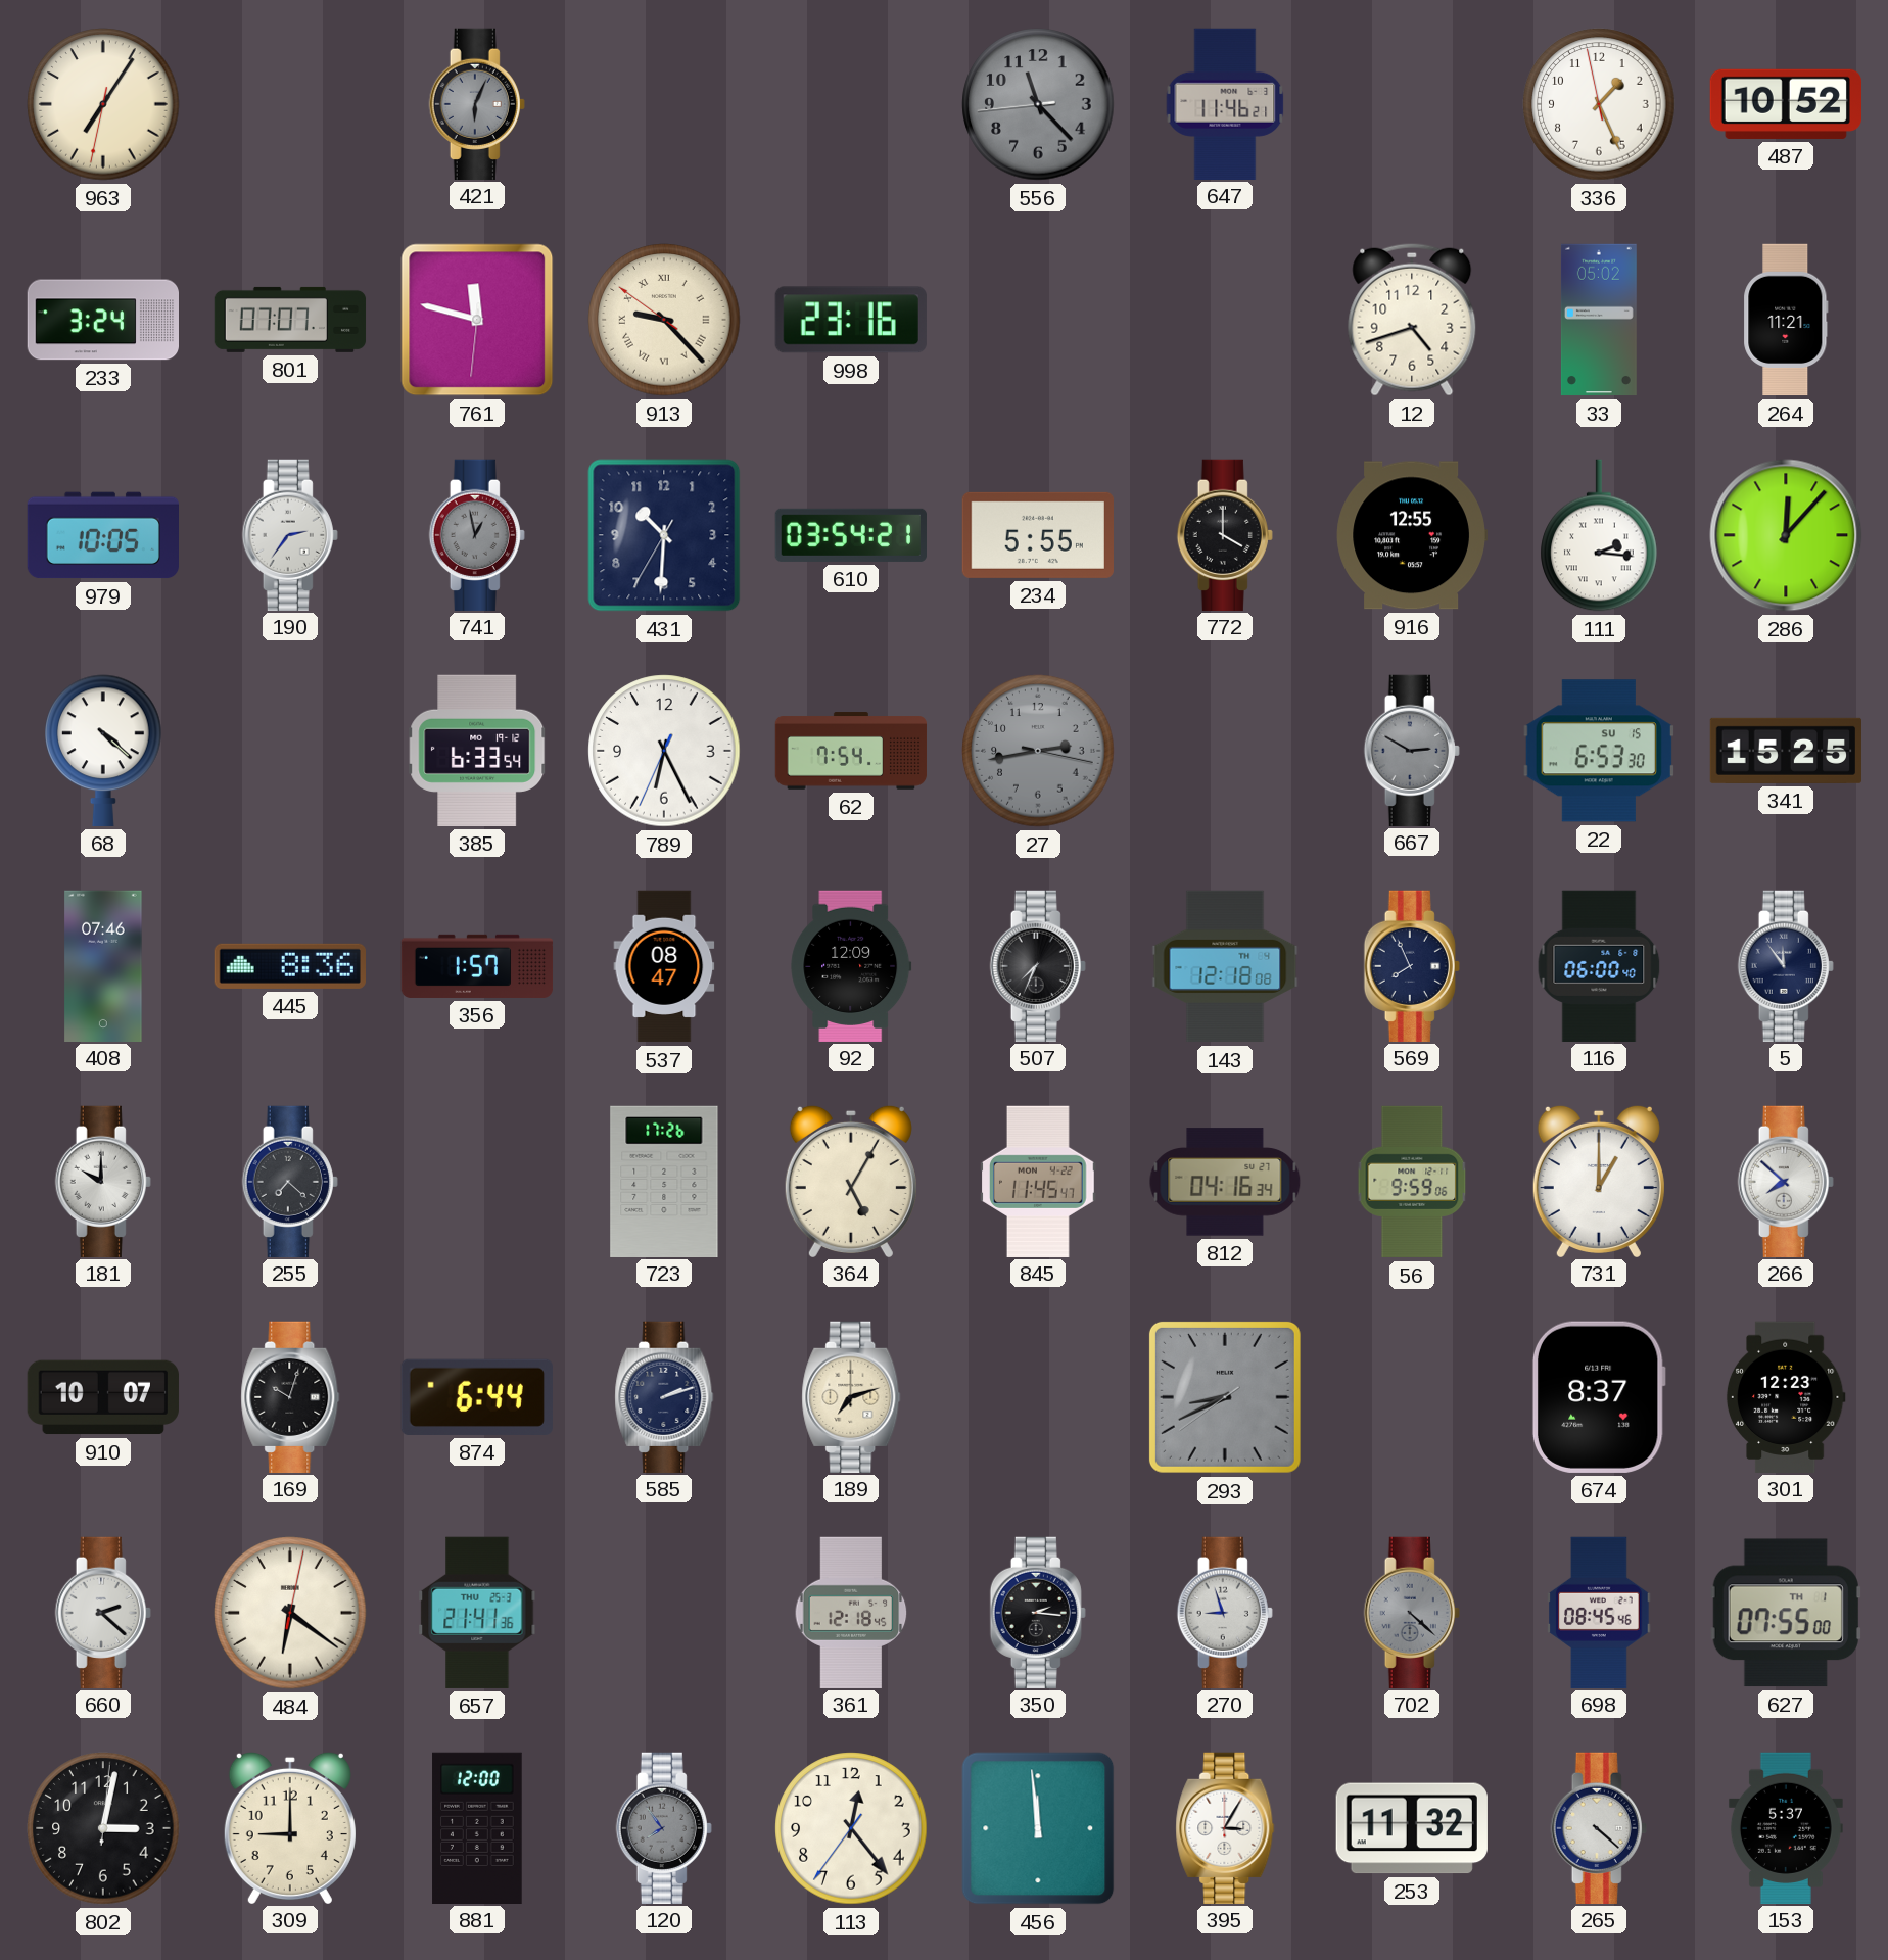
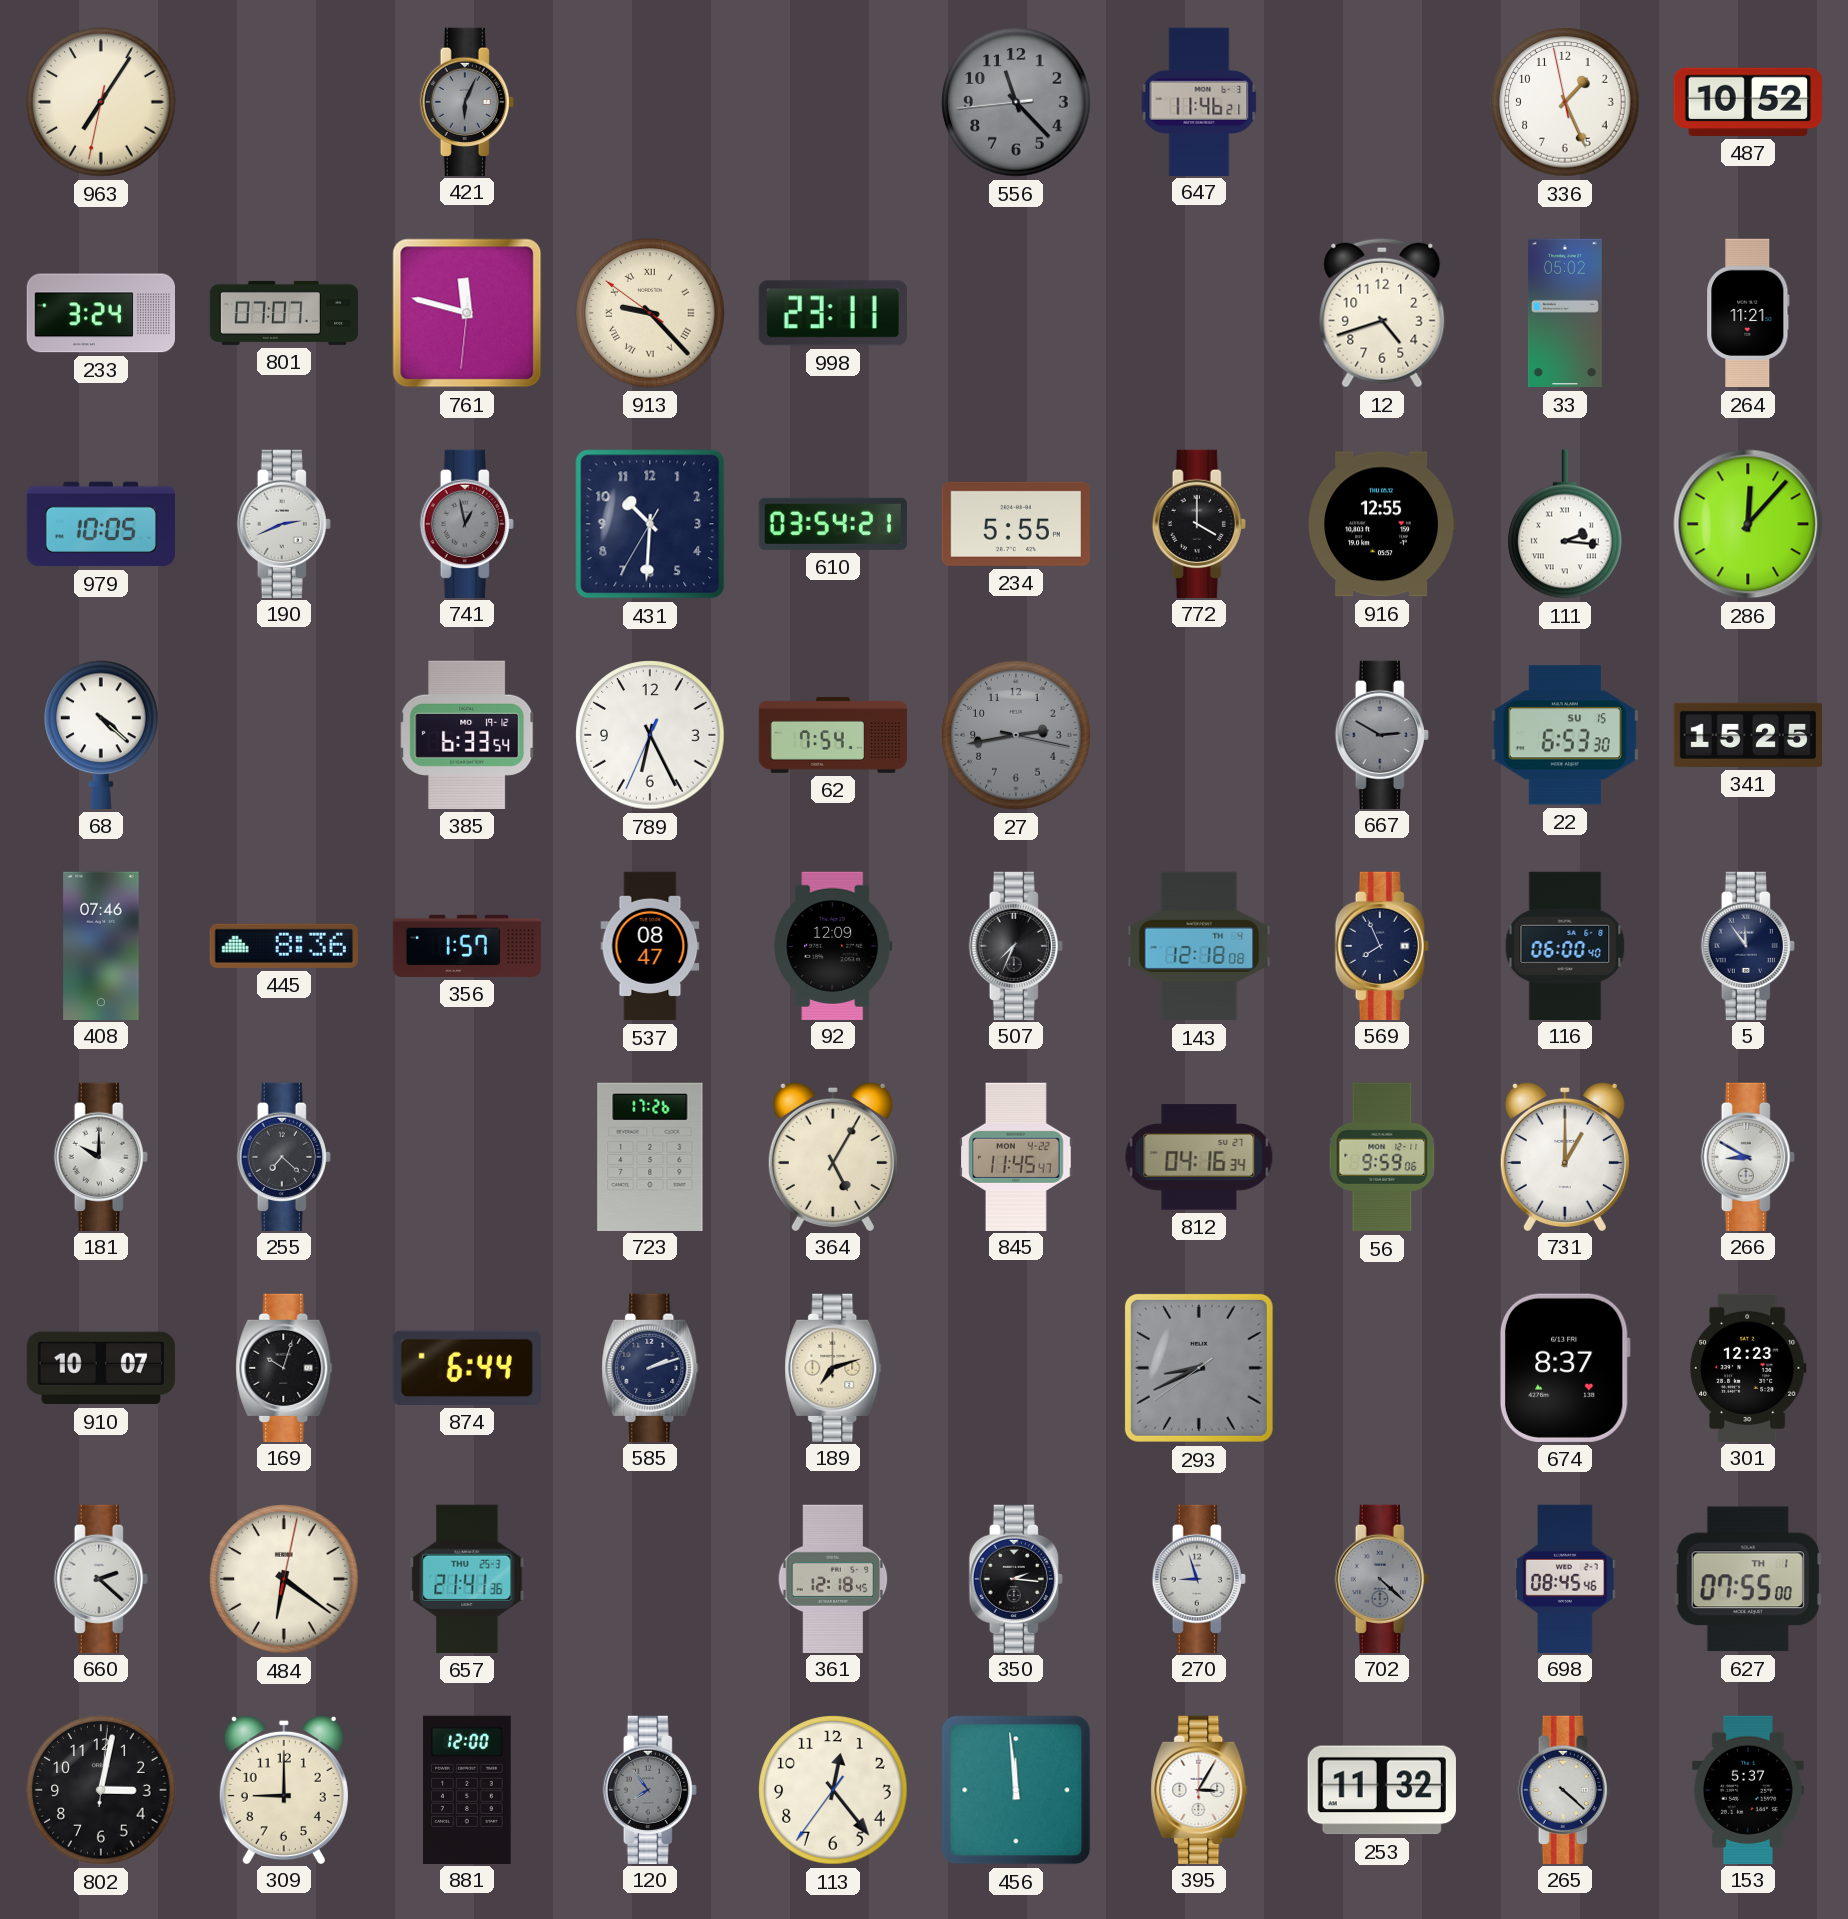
998: 23:16 -> 23:11 (833, 313)
190: 2:36 -> 2:41 (284, 523)
266: 7:52 -> 8:50 (1748, 1156)
